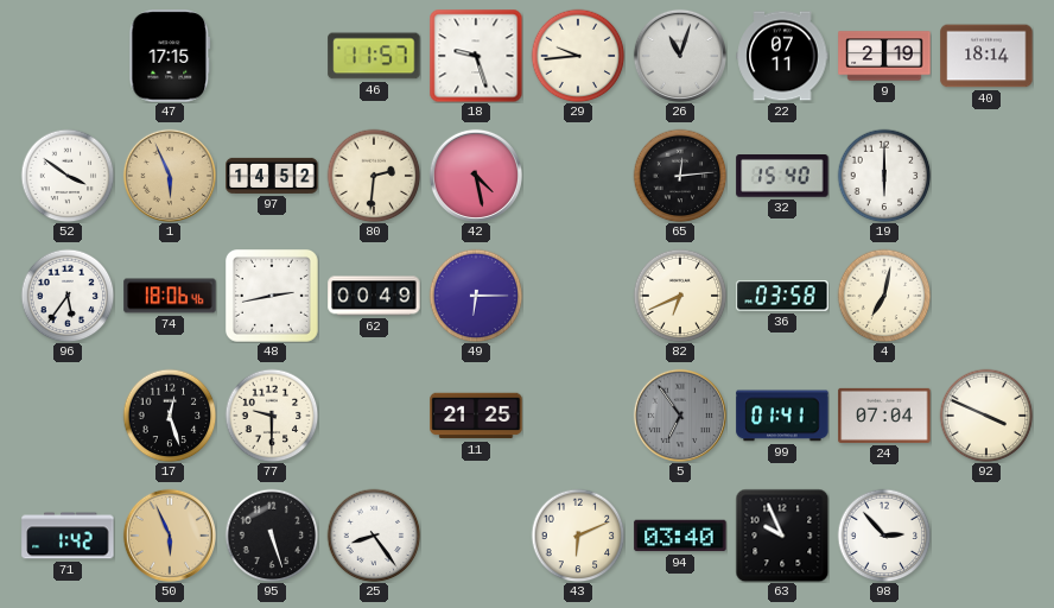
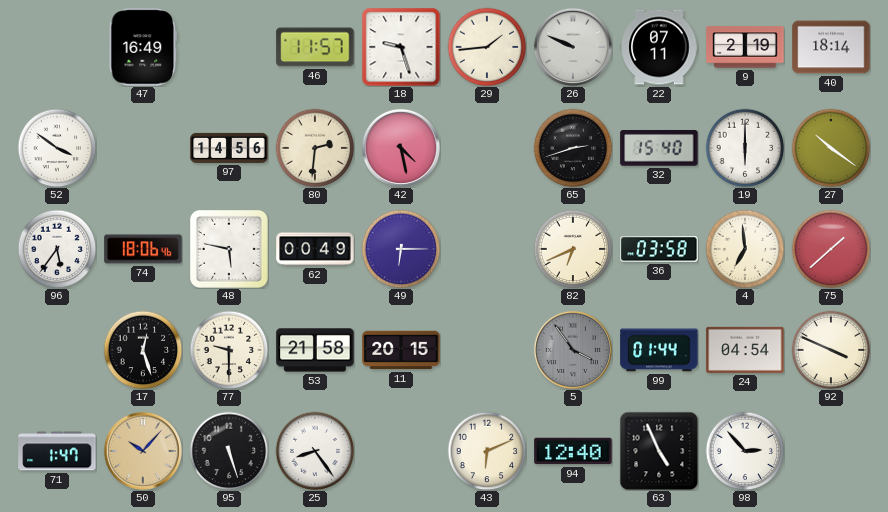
47: 17:15 -> 16:49 (143, 47)
29: 9:44 -> 1:44 (487, 47)
26: 11:03 -> 9:49 (573, 47)
1: 5:56 -> none (170, 176)
97: 14:52 -> 14:56 (229, 148)
65: 12:14 -> 2:42 (573, 148)
27: none -> 10:21 (831, 148)
48: 2:43 -> 5:47 (230, 250)
4: 7:02 -> 6:59 (745, 249)
75: none -> 1:38 (831, 249)
53: none -> 21:58 (315, 350)
11: 21:25 -> 20:15 (401, 350)
5: 6:54 -> 3:54 (573, 350)
99: 01:41 -> 01:44 (659, 350)
24: 07:04 -> 04:54 (745, 350)
71: 1:42 -> 1:47 (57, 451)
50: 5:56 -> 10:07 (143, 451)
94: 03:40 -> 12:40 (573, 451)
63: 9:56 -> 4:56 (659, 451)
